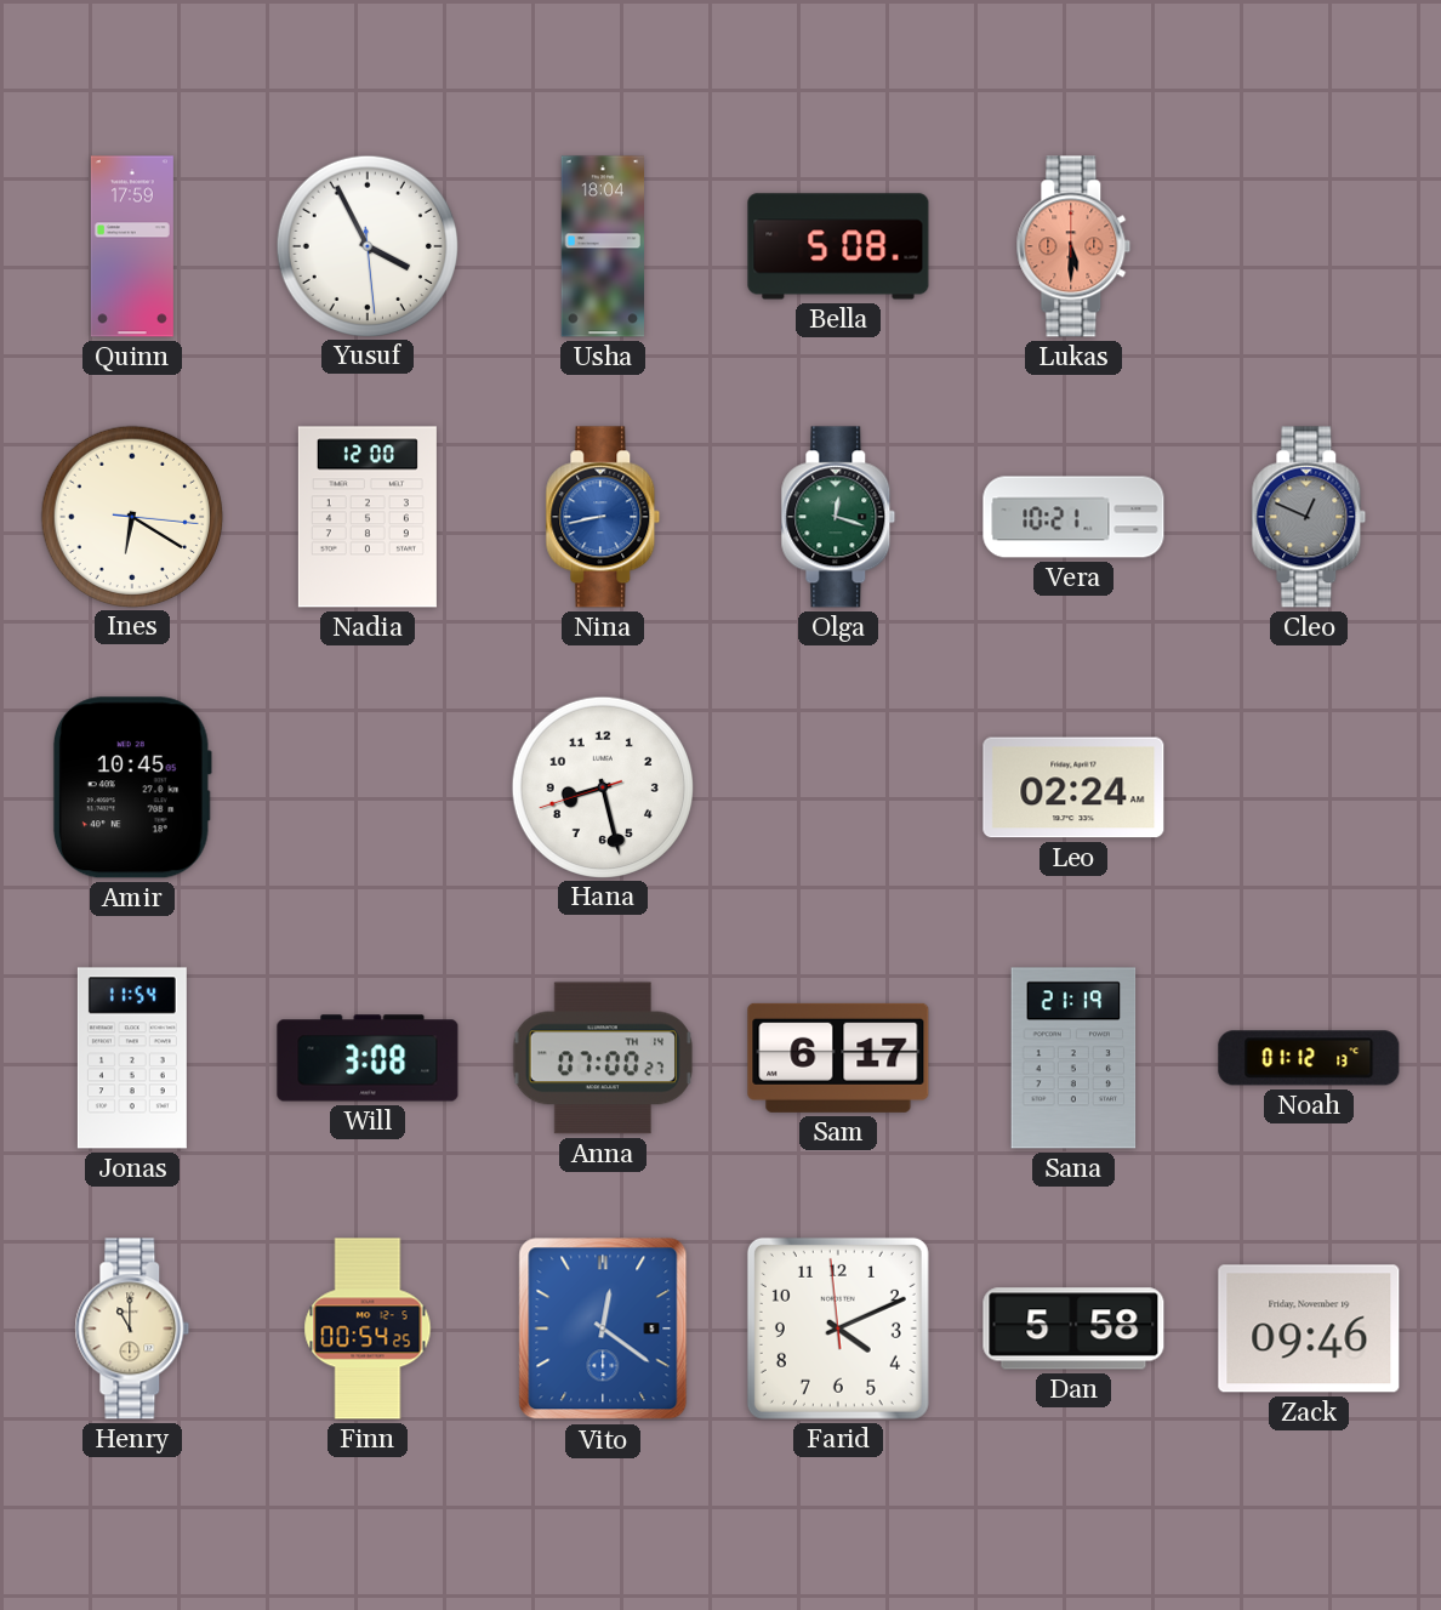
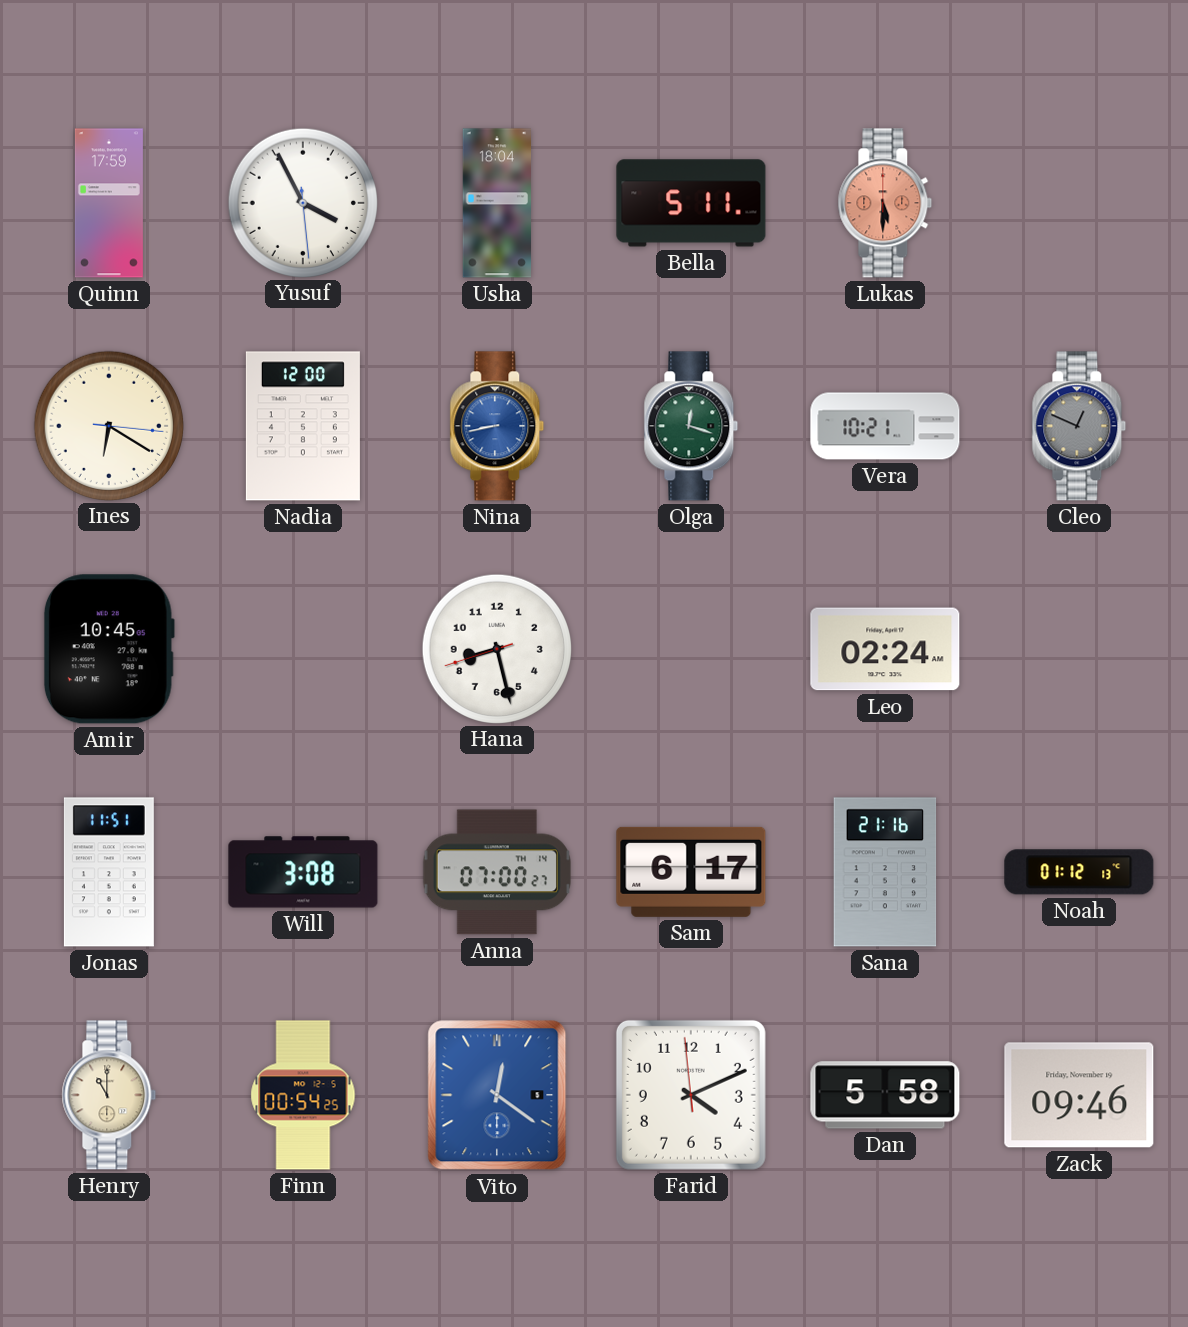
Bella: 5:08 -> 5:11 (691, 203)
Jonas: 11:54 -> 11:51 (109, 872)
Sana: 21:19 -> 21:16 (885, 872)
